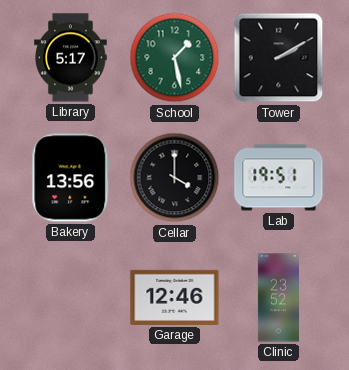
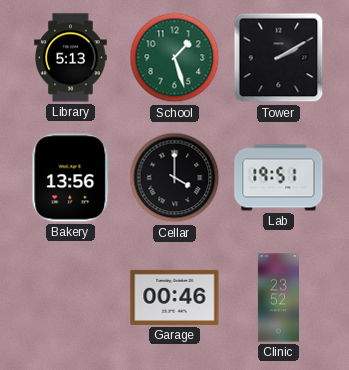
Library: 5:17 -> 5:13 (71, 58)
School: 1:28 -> 1:27 (175, 58)
Garage: 12:46 -> 00:46 (175, 297)
